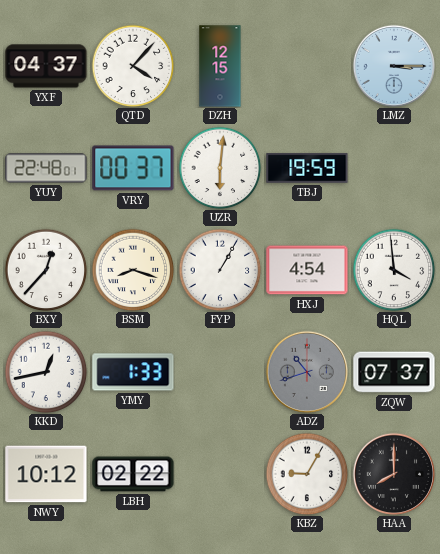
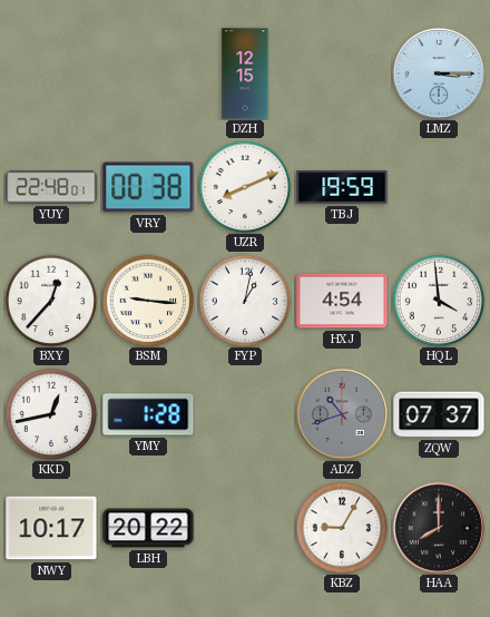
YXF: 04:37 -> none (46, 66)
QTD: 4:07 -> none (133, 66)
VRY: 00:37 -> 00:38 (148, 187)
UZR: 6:01 -> 8:11 (245, 187)
BSM: 8:18 -> 9:16 (148, 301)
FYP: 1:05 -> 1:02 (245, 301)
YMY: 1:33 -> 1:28 (148, 414)
NWY: 10:12 -> 10:17 (51, 528)
LBH: 02:22 -> 20:22 (148, 528)
